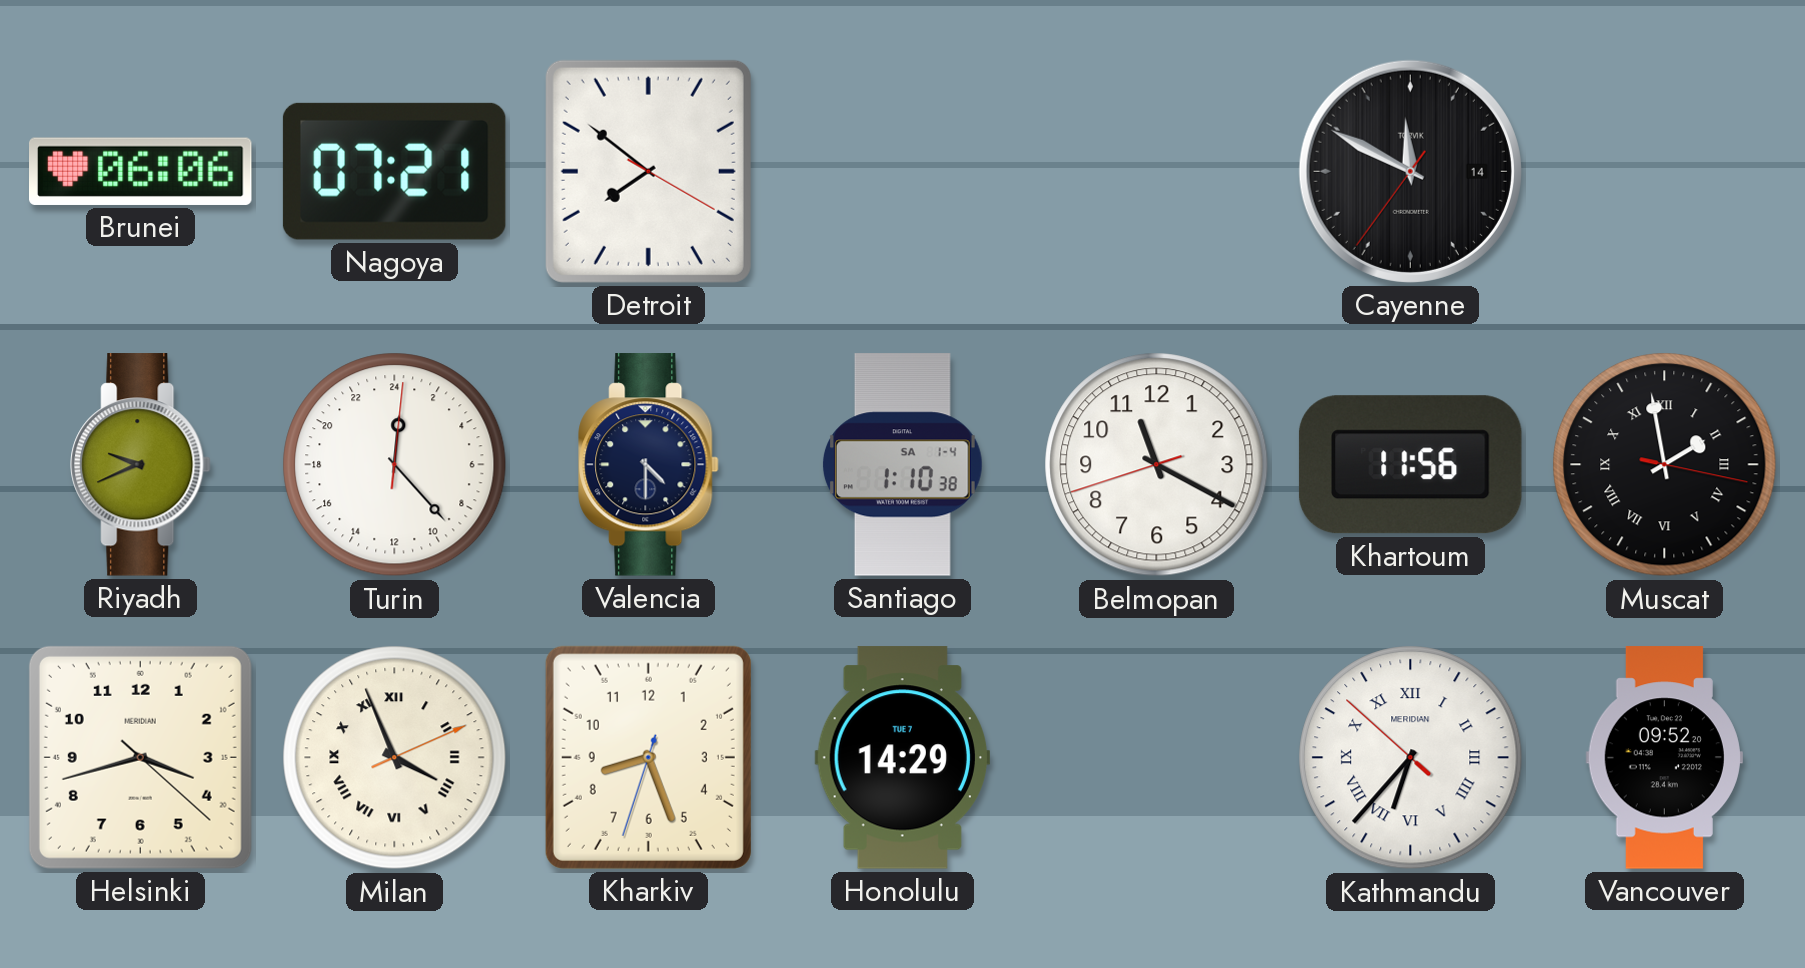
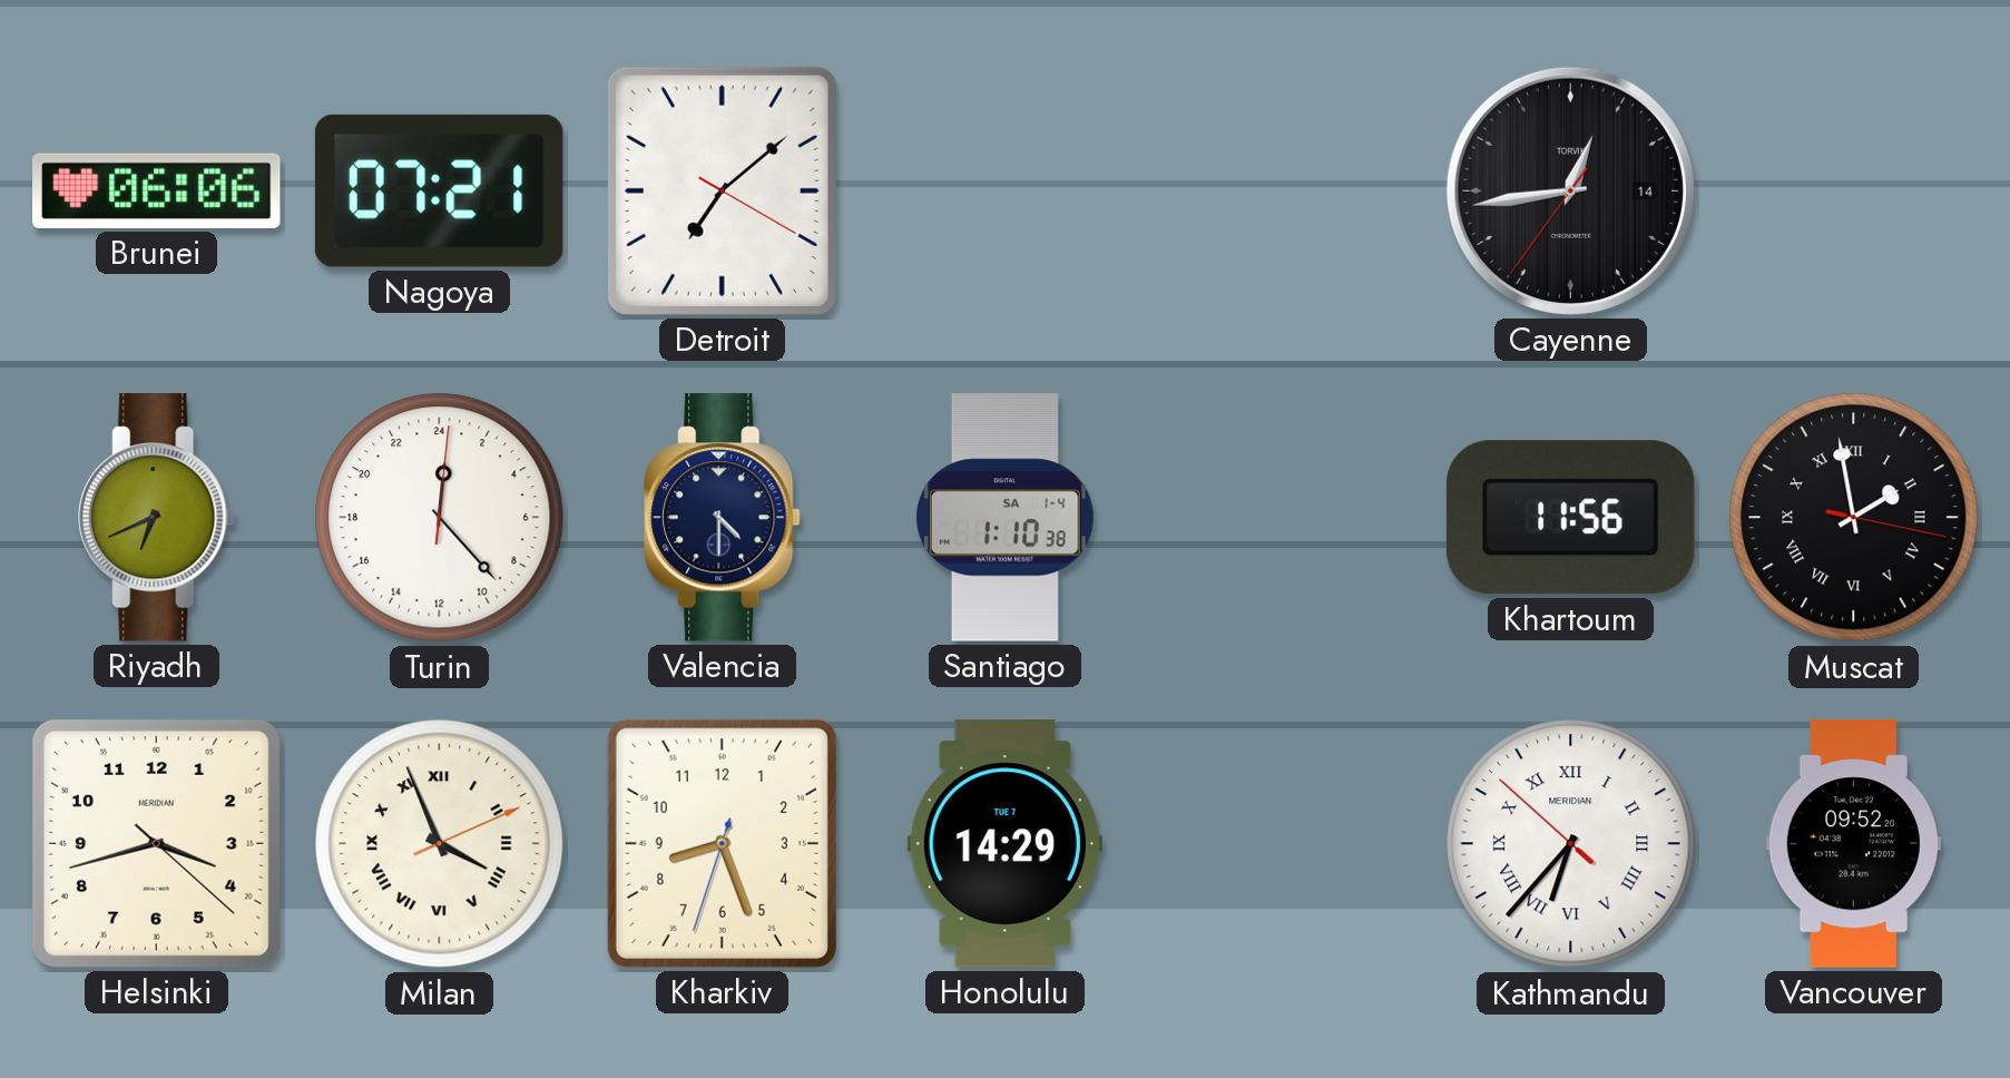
Detroit: 7:51 -> 7:08 (722, 190)
Cayenne: 11:49 -> 12:43 (1570, 190)
Riyadh: 9:41 -> 6:41 (157, 518)
Belmopan: 11:19 -> none (1157, 465)
